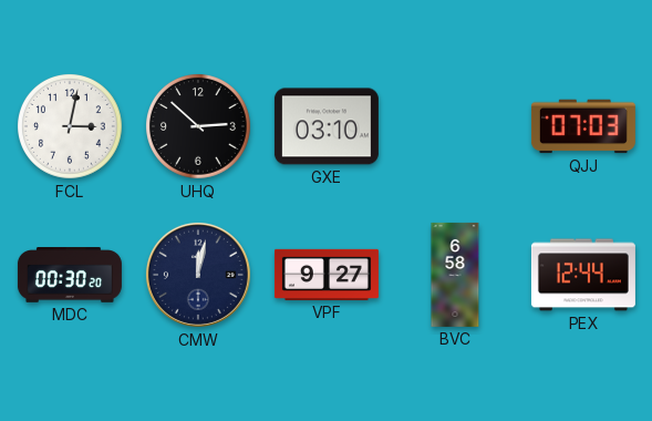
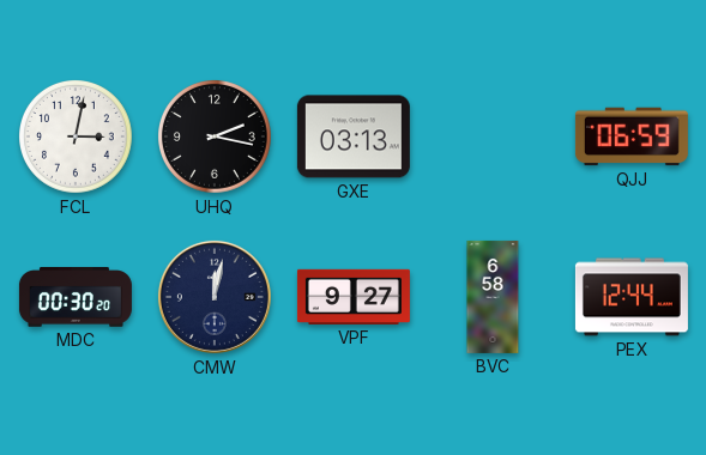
UHQ: 2:52 -> 2:17 (216, 138)
GXE: 03:10 -> 03:13 (354, 136)
QJJ: 07:03 -> 06:59 (632, 136)
